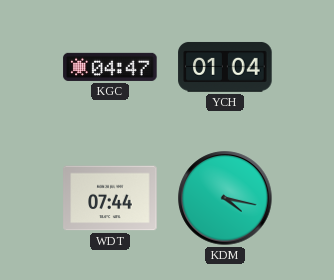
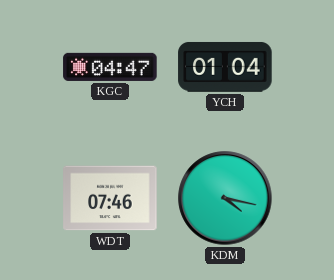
WDT: 07:44 -> 07:46 (110, 198)
